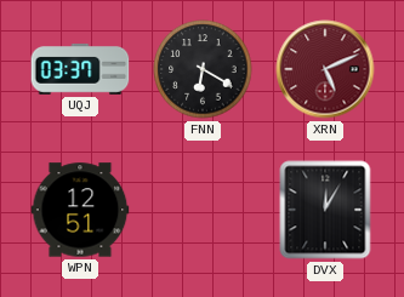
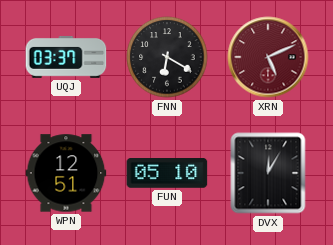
FUN: none -> 05:10 (167, 174)
